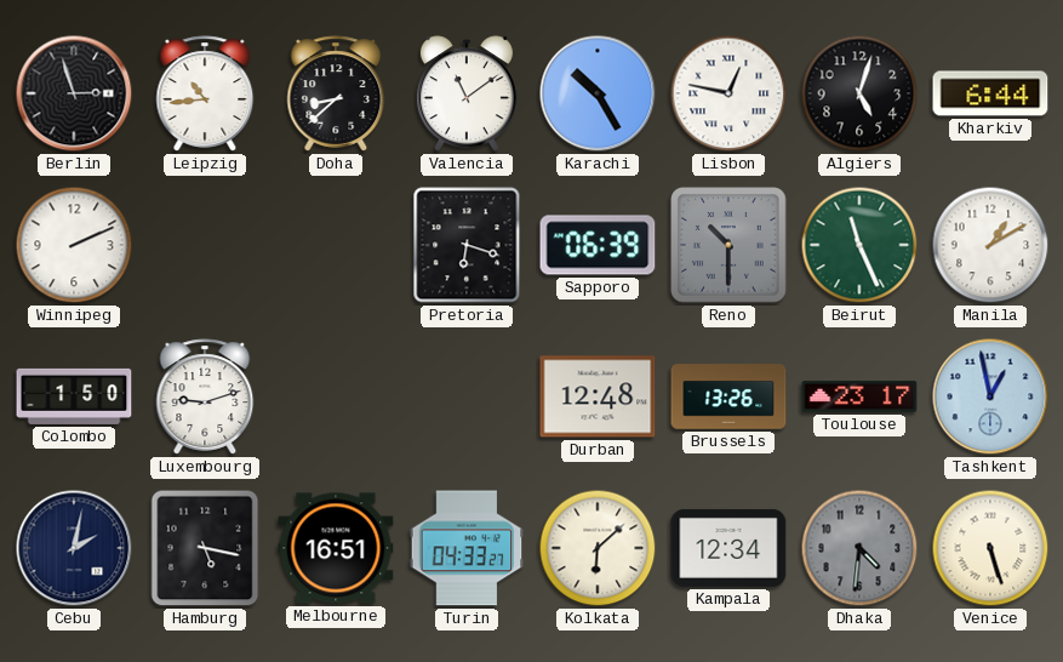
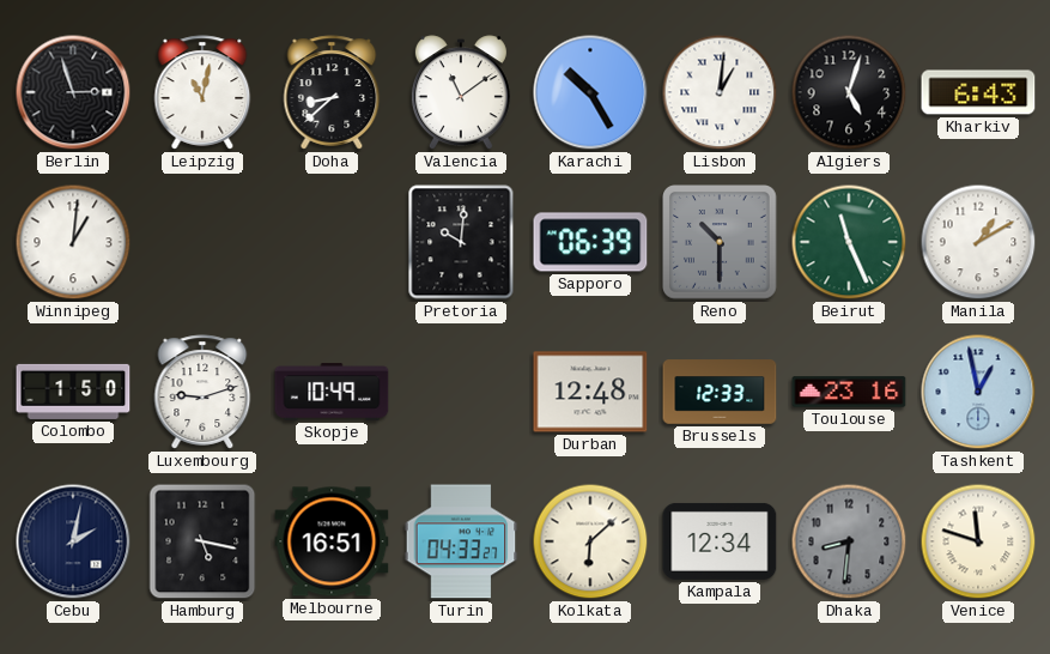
Leipzig: 10:44 -> 11:02 (202, 92)
Lisbon: 12:47 -> 1:01 (720, 92)
Kharkiv: 6:44 -> 6:43 (978, 92)
Winnipeg: 2:11 -> 1:01 (73, 242)
Pretoria: 6:18 -> 10:01 (461, 242)
Skopje: none -> 10:49 (332, 392)
Brussels: 13:26 -> 12:33 (720, 392)
Toulouse: 23:17 -> 23:16 (849, 392)
Dhaka: 4:31 -> 8:31 (849, 541)
Venice: 5:27 -> 11:48 (978, 541)
